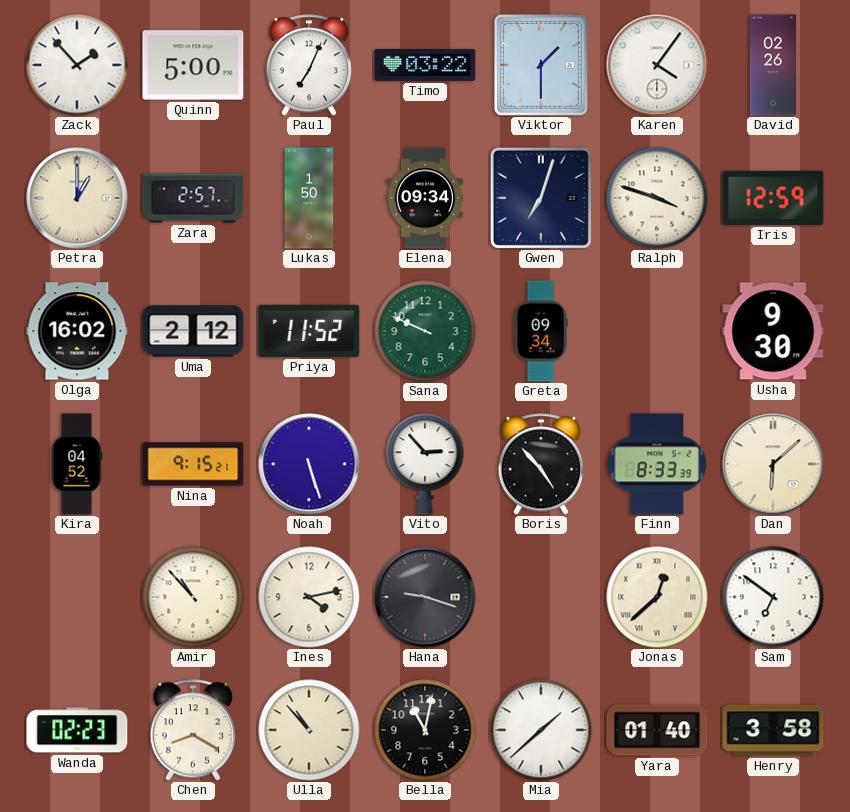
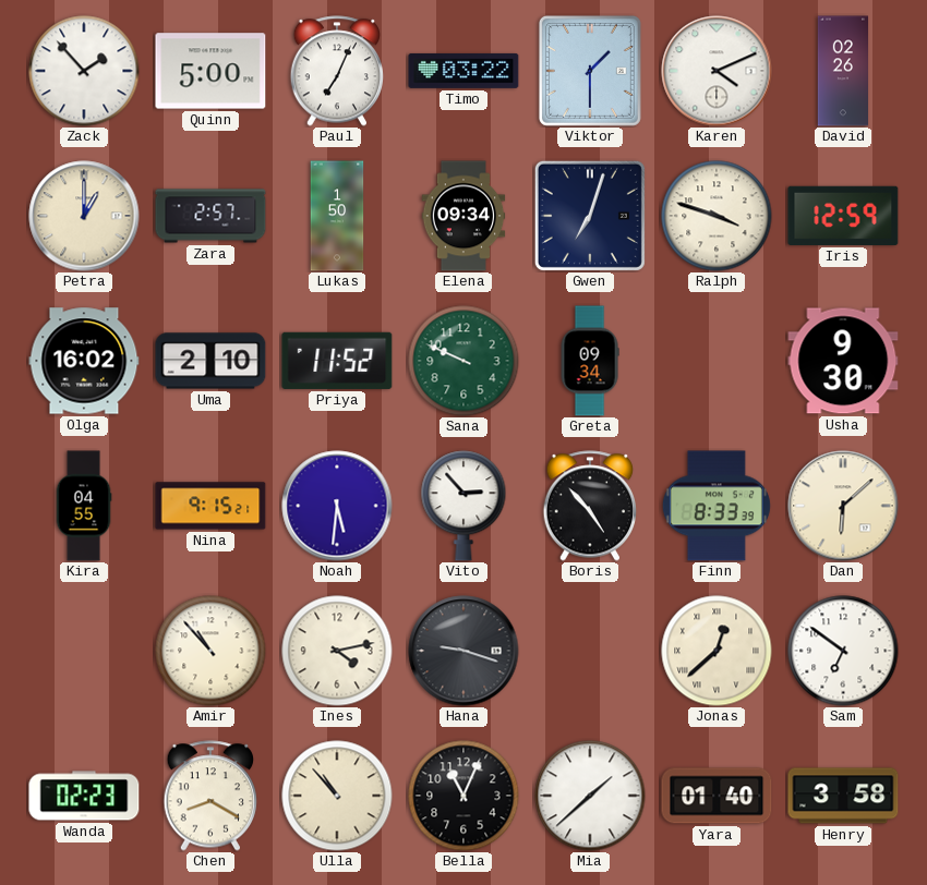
Karen: 4:06 -> 4:11 (717, 71)
Uma: 2:12 -> 2:10 (210, 361)
Kira: 04:52 -> 04:55 (84, 506)
Noah: 5:27 -> 5:31 (337, 506)
Bella: 11:02 -> 11:04 (463, 796)
